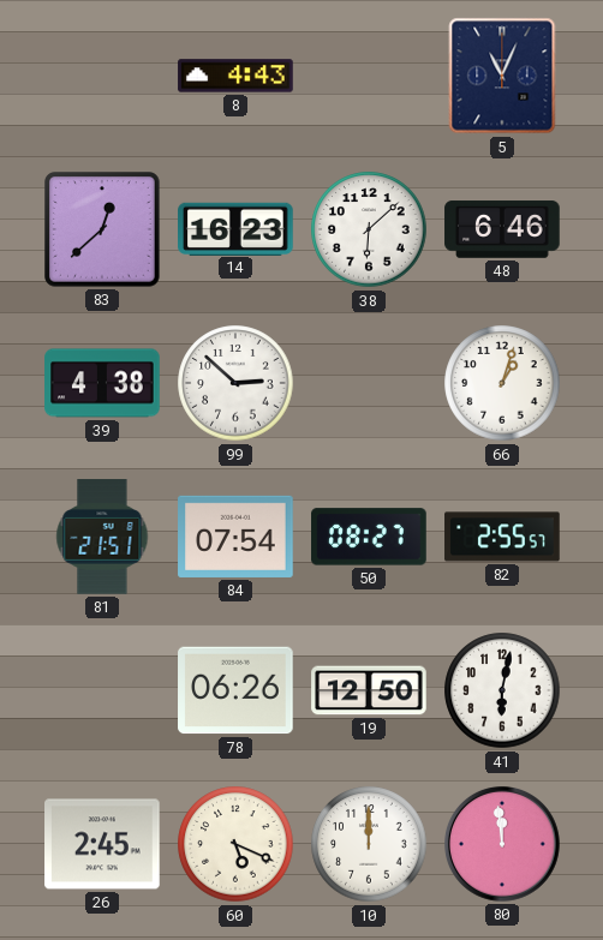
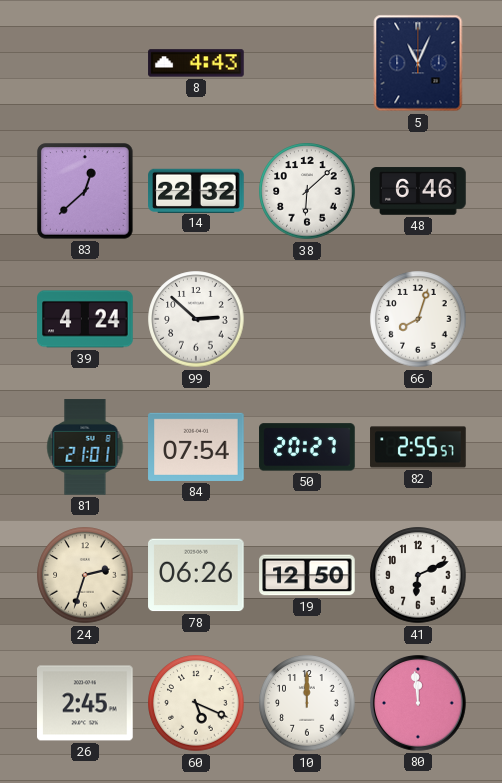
14: 16:23 -> 22:32 (196, 190)
39: 4:38 -> 4:24 (85, 319)
66: 1:03 -> 8:03 (418, 319)
81: 21:51 -> 21:01 (85, 447)
50: 08:27 -> 20:27 (307, 447)
24: none -> 2:33 (85, 575)
41: 6:02 -> 6:11 (418, 575)
